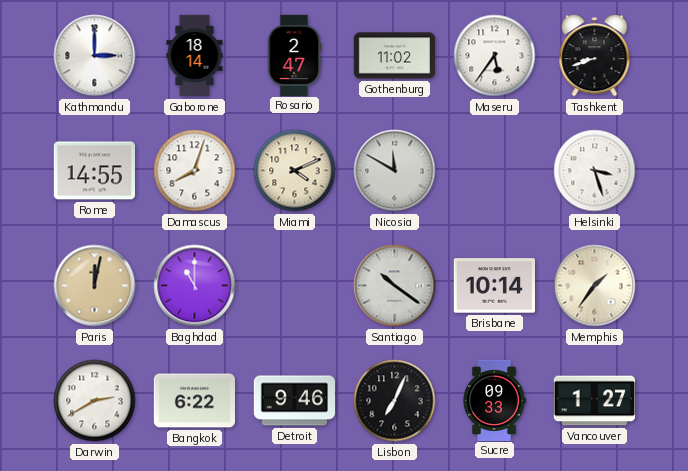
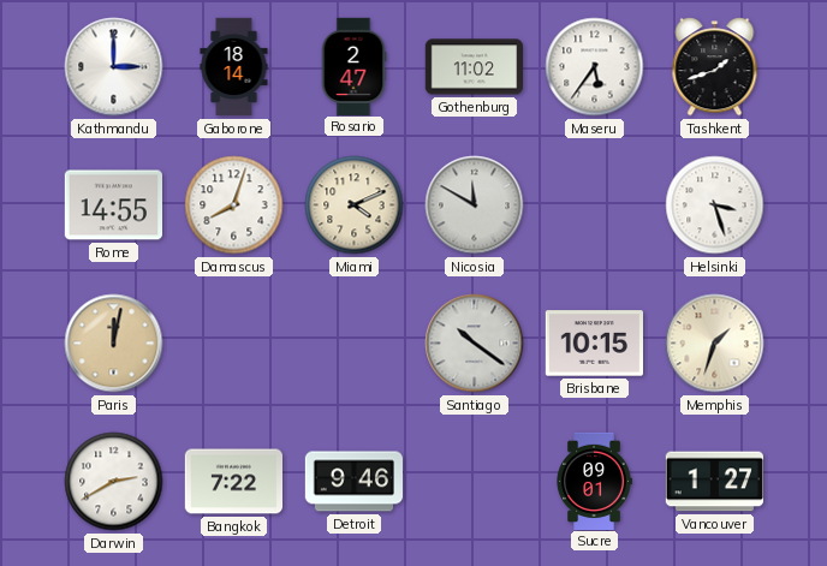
Tashkent: 8:42 -> 1:42 (715, 67)
Baghdad: 11:00 -> none (195, 286)
Brisbane: 10:14 -> 10:15 (594, 344)
Memphis: 1:36 -> 1:33 (715, 344)
Bangkok: 6:22 -> 7:22 (233, 482)
Lisbon: 7:04 -> none (395, 401)
Sucre: 09:33 -> 09:01 (594, 481)
